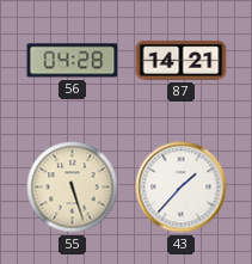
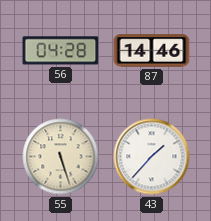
87: 14:21 -> 14:46 (152, 51)
